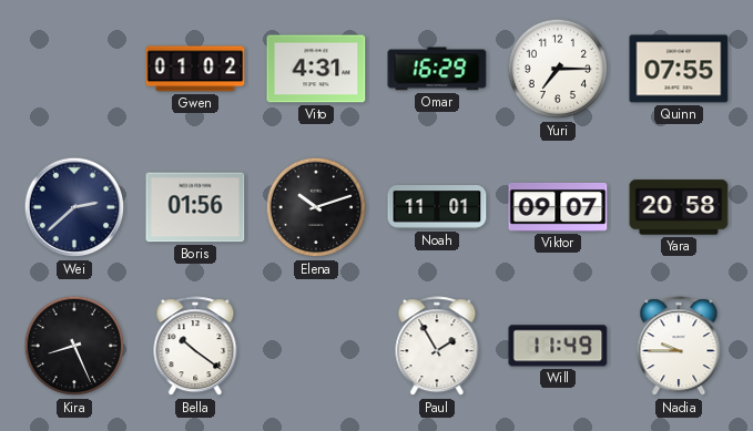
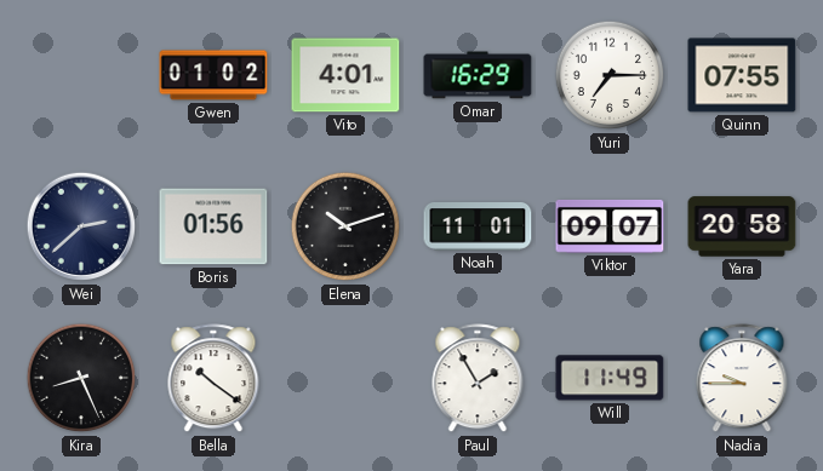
Vito: 4:31 -> 4:01 (345, 75)
